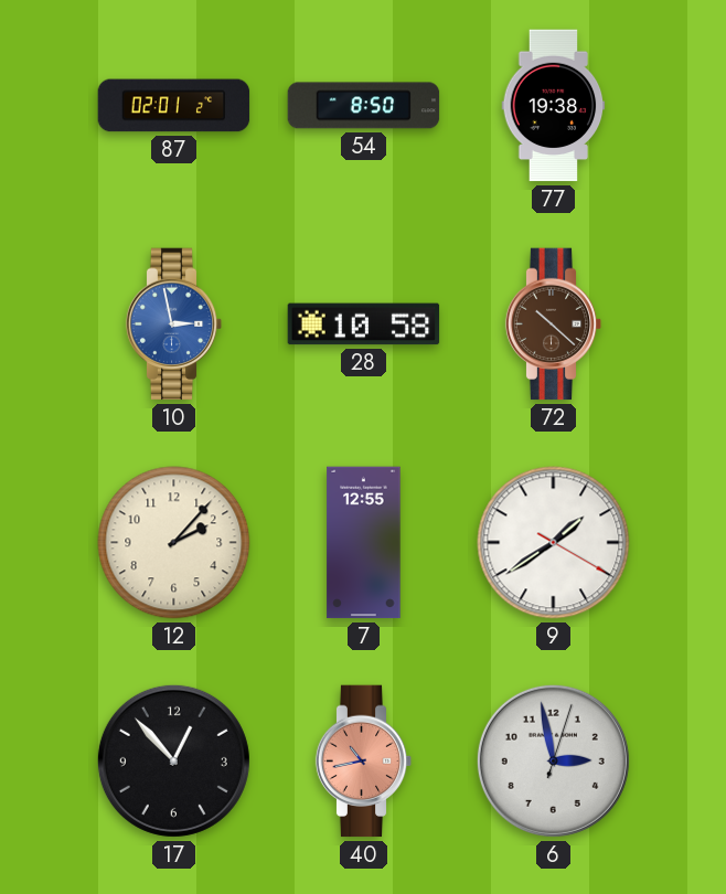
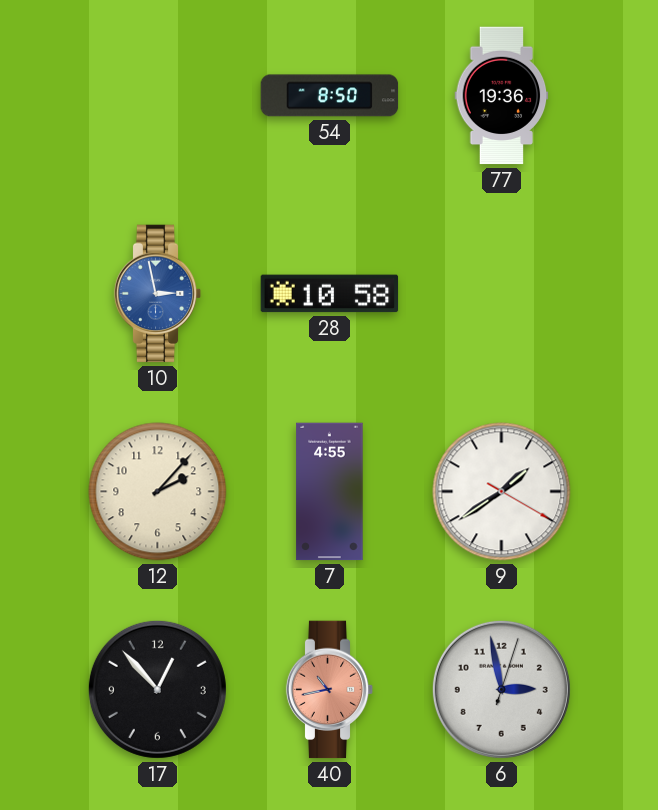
87: 02:01 -> none (174, 106)
77: 19:38 -> 19:36 (502, 96)
72: 10:22 -> none (554, 324)
7: 12:55 -> 4:55 (330, 492)
